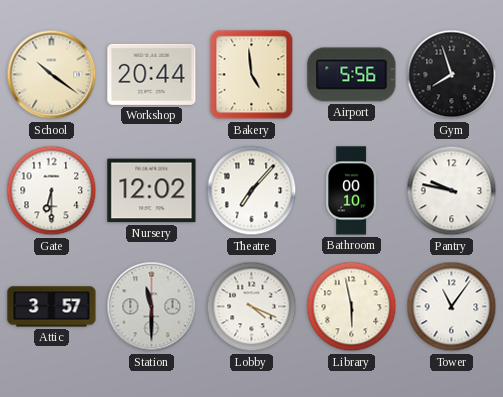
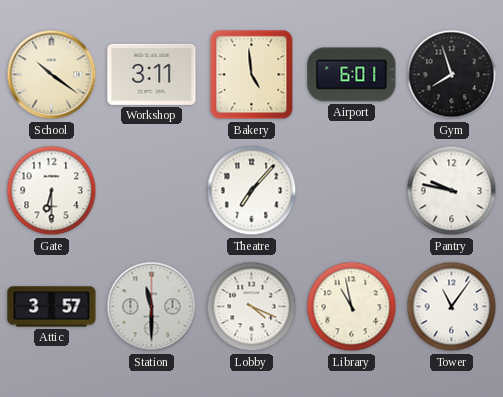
Workshop: 20:44 -> 3:11 (152, 74)
Airport: 5:56 -> 6:01 (352, 75)
Nursery: 12:02 -> none (152, 191)
Bathroom: 00:10 -> none (352, 191)
Library: 5:58 -> 10:58 (352, 307)
